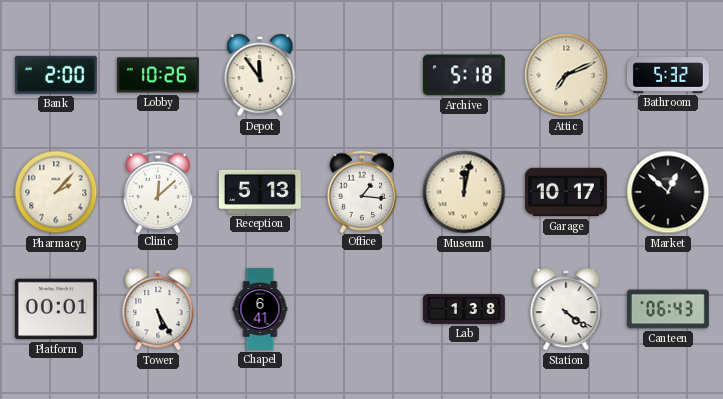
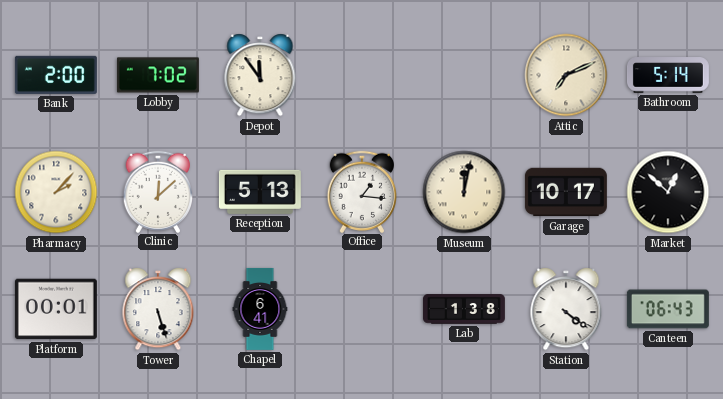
Lobby: 10:26 -> 7:02 (158, 75)
Archive: 5:18 -> none (464, 75)
Bathroom: 5:32 -> 5:14 (668, 75)
Tower: 5:25 -> 5:27 (158, 309)
